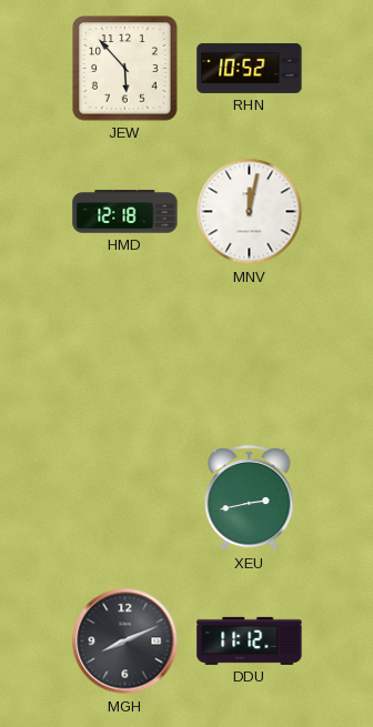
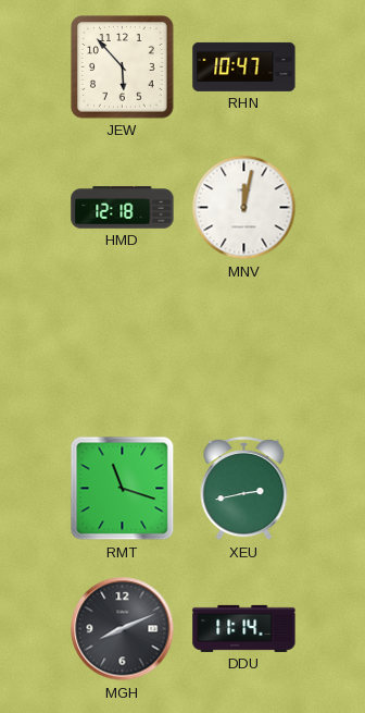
RHN: 10:52 -> 10:47 (244, 66)
RMT: none -> 11:18 (123, 489)
DDU: 11:12 -> 11:14 (244, 628)
